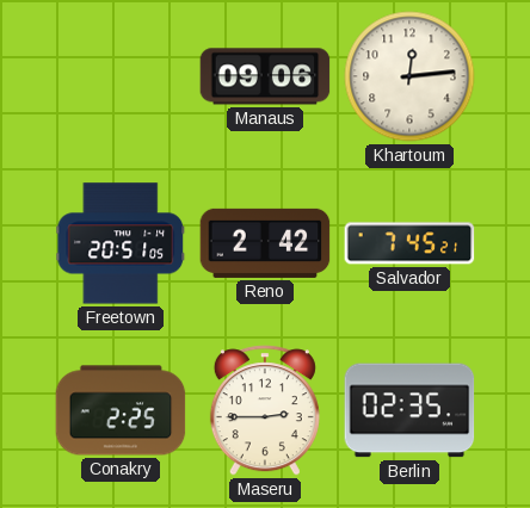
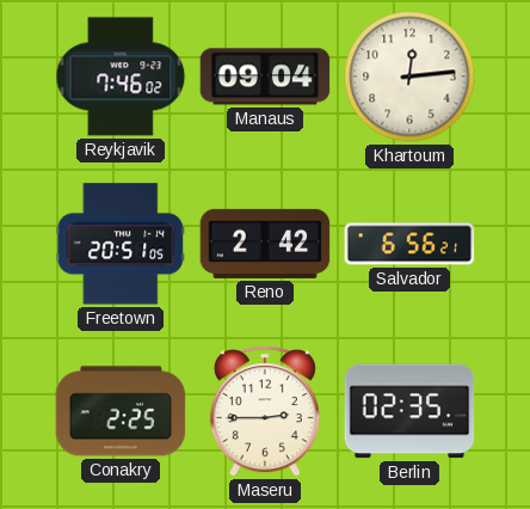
Reykjavik: none -> 7:46 (121, 76)
Manaus: 09:06 -> 09:04 (265, 76)
Salvador: 7:45 -> 6:56 (409, 244)
